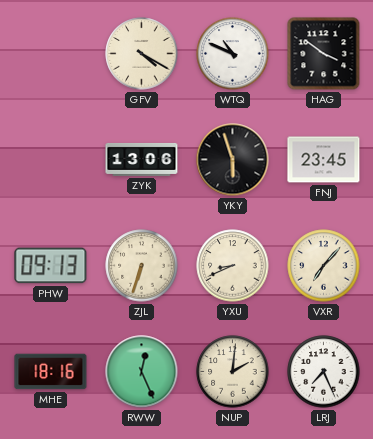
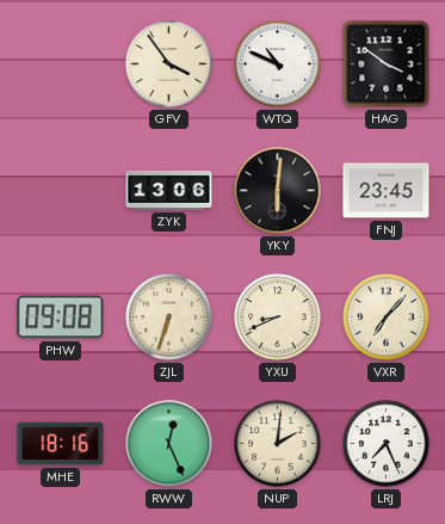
GFV: 4:20 -> 3:54 (169, 64)
YKY: 5:57 -> 6:01 (278, 191)
PHW: 09:13 -> 09:08 (61, 318)
